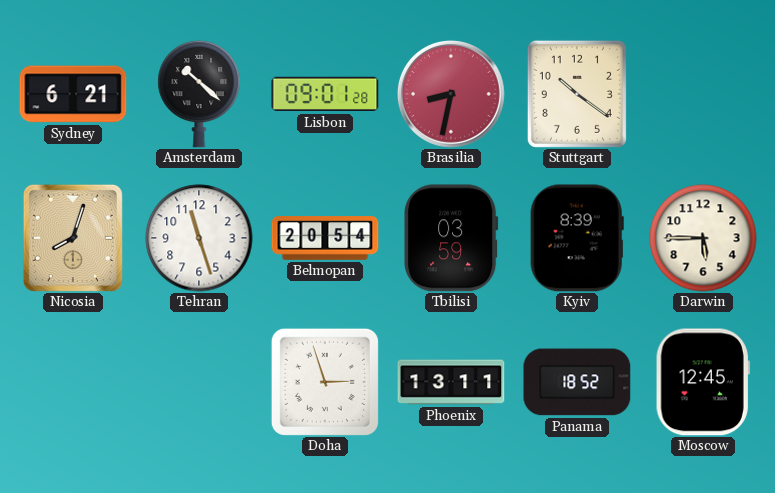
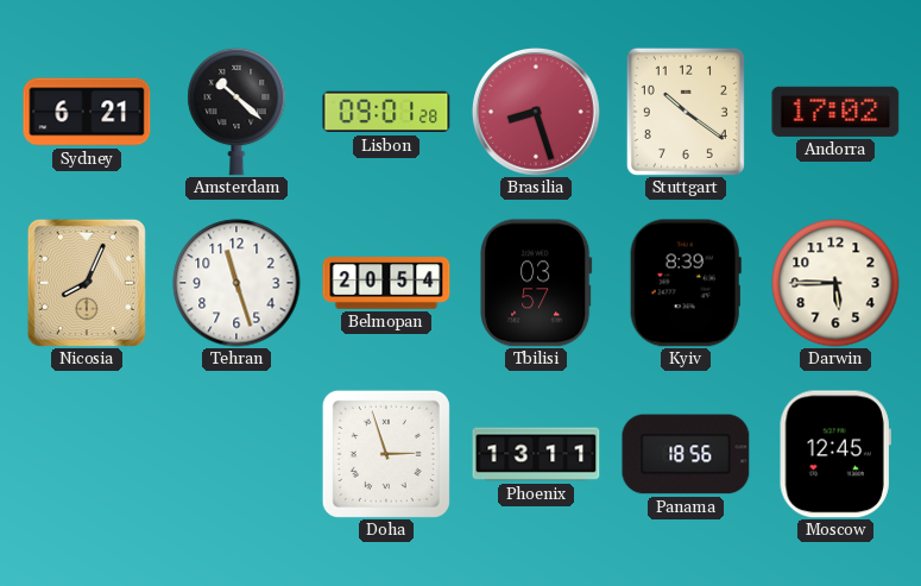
Brasilia: 8:32 -> 8:27 (536, 112)
Andorra: none -> 17:02 (835, 112)
Nicosia: 8:03 -> 8:04 (87, 283)
Tbilisi: 03:59 -> 03:57 (536, 283)
Panama: 18:52 -> 18:56 (686, 454)
